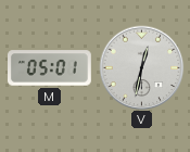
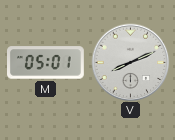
V: 12:32 -> 8:11 (130, 62)
